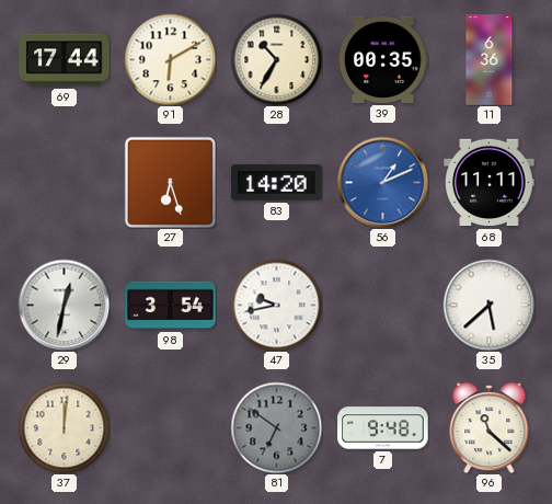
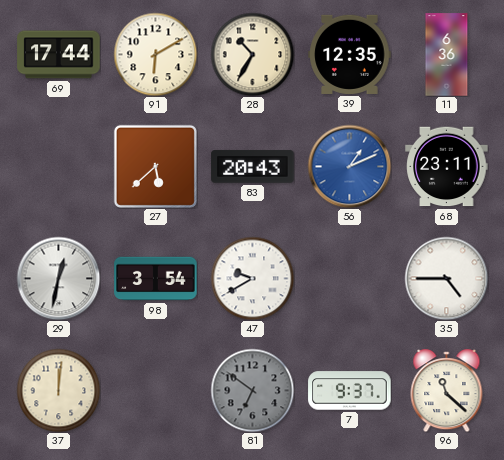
39: 00:35 -> 12:35 (350, 54)
27: 6:27 -> 5:38 (155, 166)
83: 14:20 -> 20:43 (253, 167)
68: 11:11 -> 23:11 (447, 167)
47: 9:43 -> 9:40 (252, 278)
35: 5:38 -> 4:45 (446, 278)
7: 9:48 -> 9:37 (350, 391)
